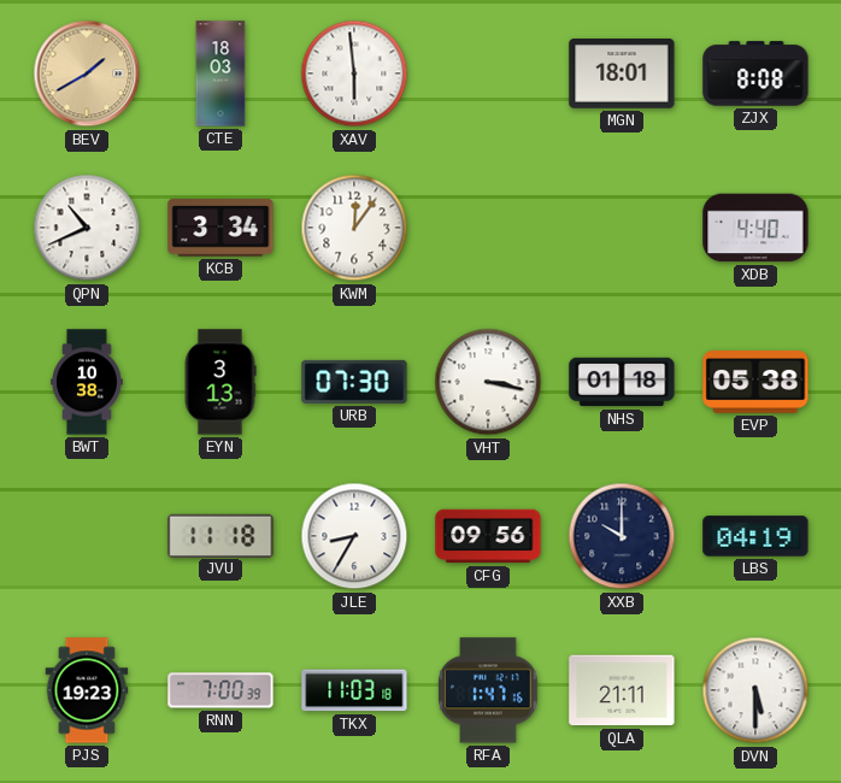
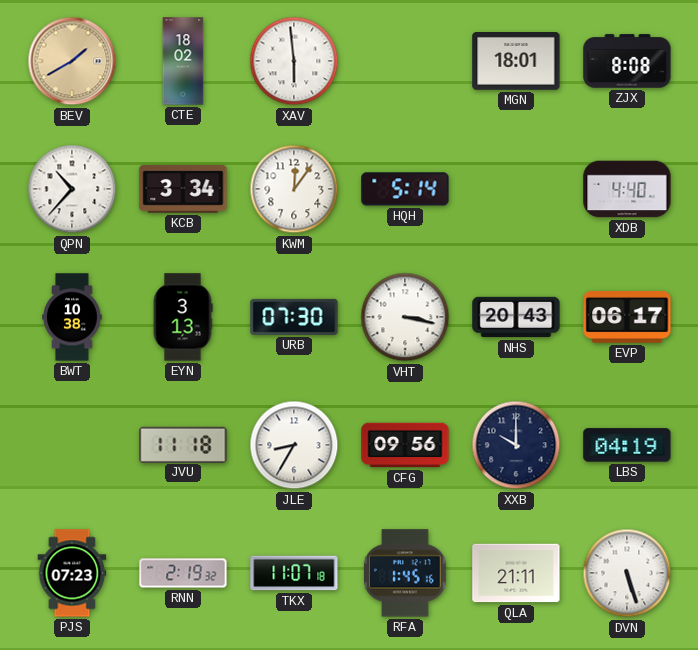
CTE: 18:03 -> 18:02 (183, 61)
QPN: 10:41 -> 10:37 (72, 189)
HQH: none -> 5:14 (405, 189)
NHS: 01:18 -> 20:43 (516, 317)
EVP: 05:38 -> 06:17 (627, 318)
PJS: 19:23 -> 07:23 (72, 573)
RNN: 7:00 -> 2:19 (183, 573)
TKX: 11:03 -> 11:07 (294, 573)
RFA: 1:47 -> 1:45 (405, 573)
DVN: 5:30 -> 5:27 (627, 573)
